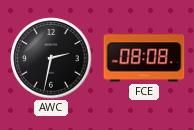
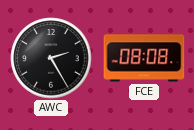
AWC: 2:32 -> 2:25 (51, 58)
